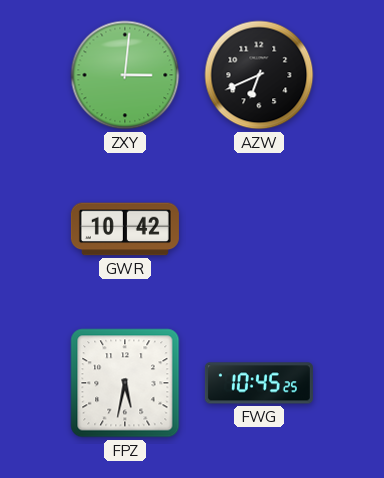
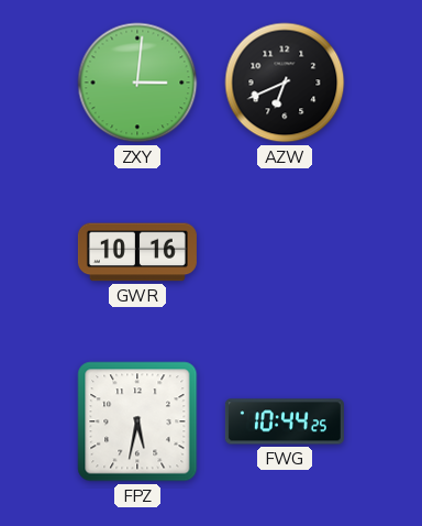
GWR: 10:42 -> 10:16 (137, 252)
FWG: 10:45 -> 10:44 (285, 421)
